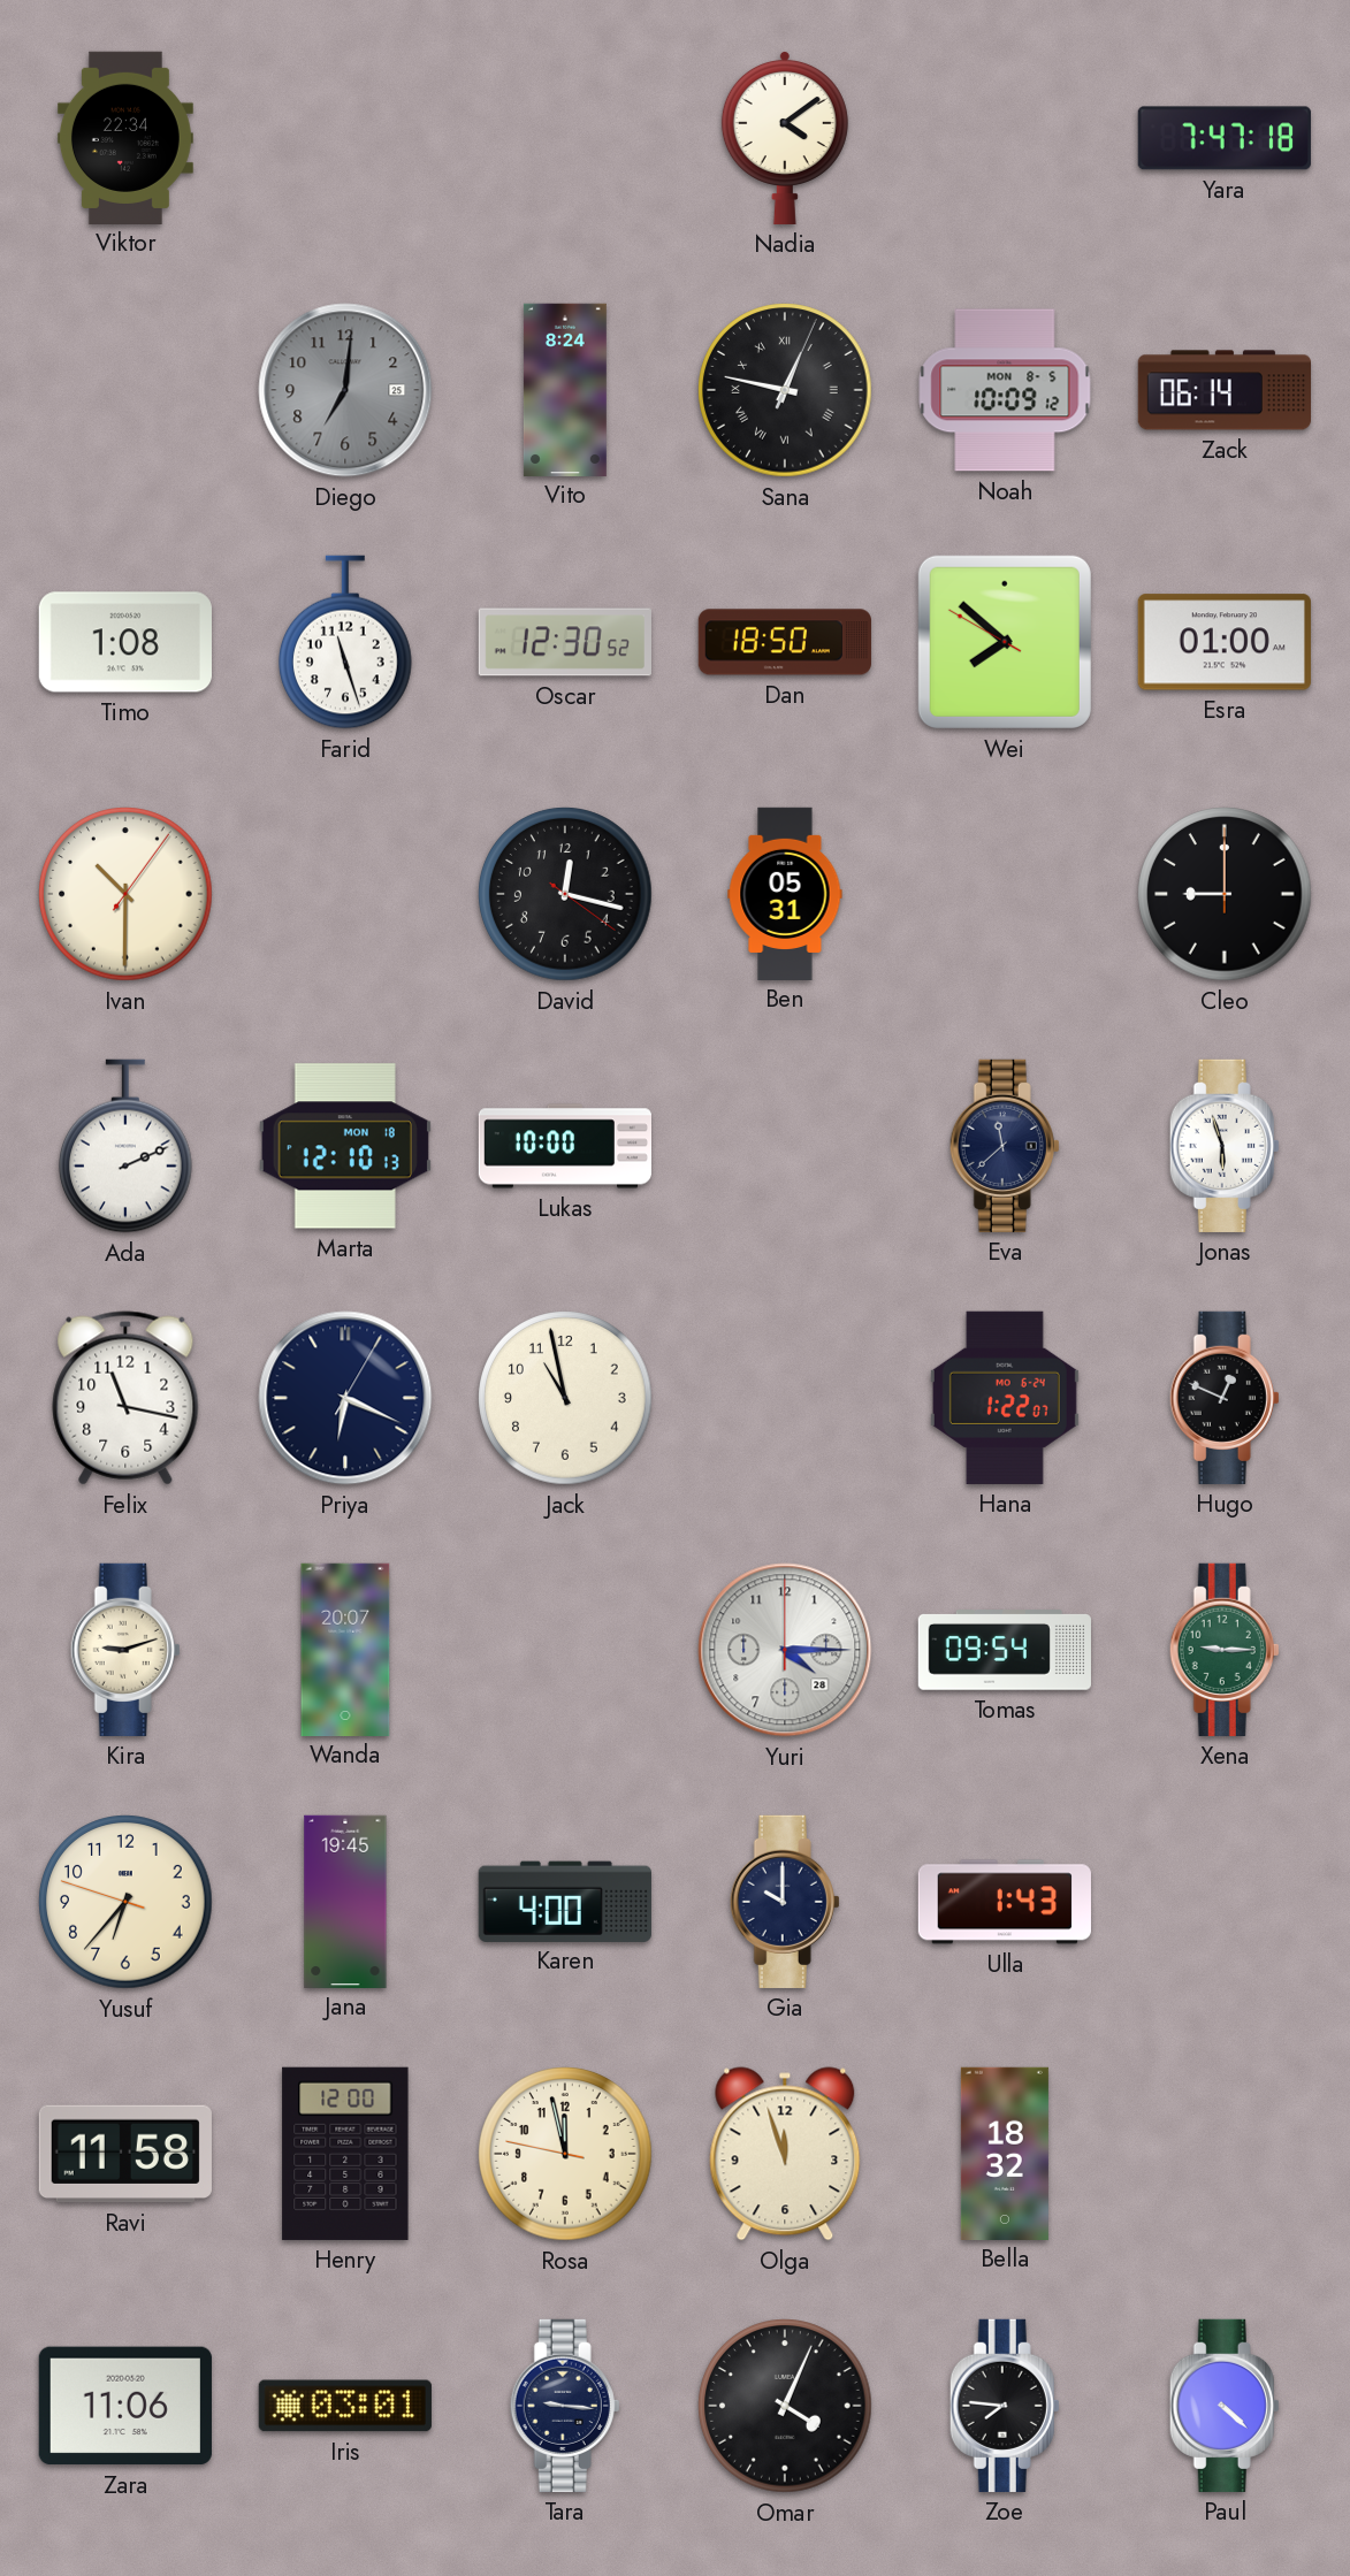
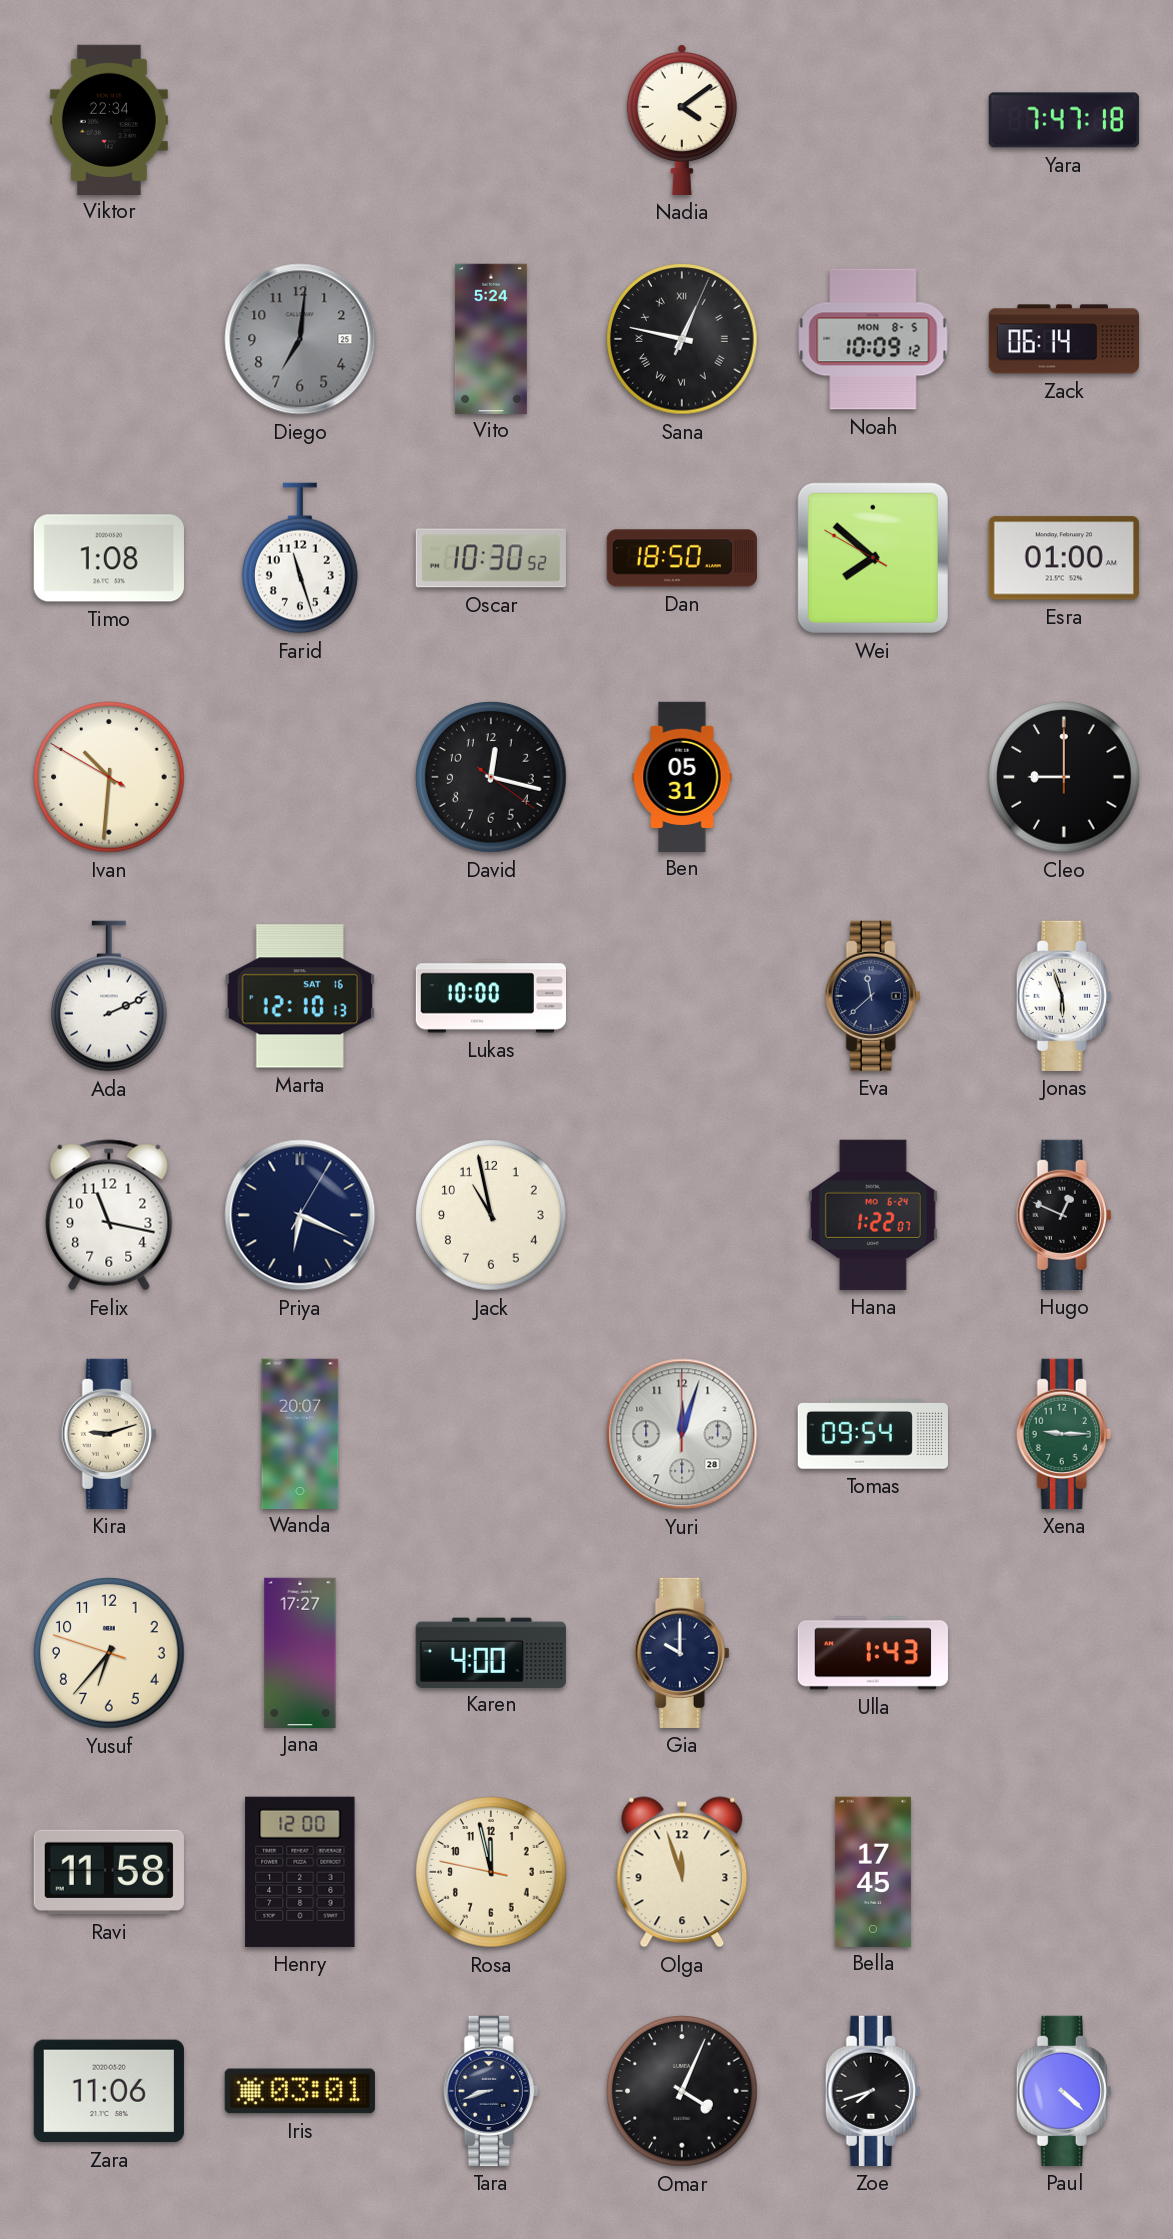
Vito: 8:24 -> 5:24 (491, 338)
Oscar: 12:30 -> 10:30 (491, 558)
Ivan: 10:30:06 -> 10:30:50 (109, 777)
Marta date: MON 18 -> SAT 16 (300, 996)
Yuri: 4:15 -> 12:03 (682, 1434)
Jana: 19:45 -> 17:27 (300, 1652)
Bella: 18:32 -> 17:45 (873, 1871)
Tara: 9:16 -> 8:42 (491, 2091)
Zoe: 7:46 -> 7:42 (873, 2091)
